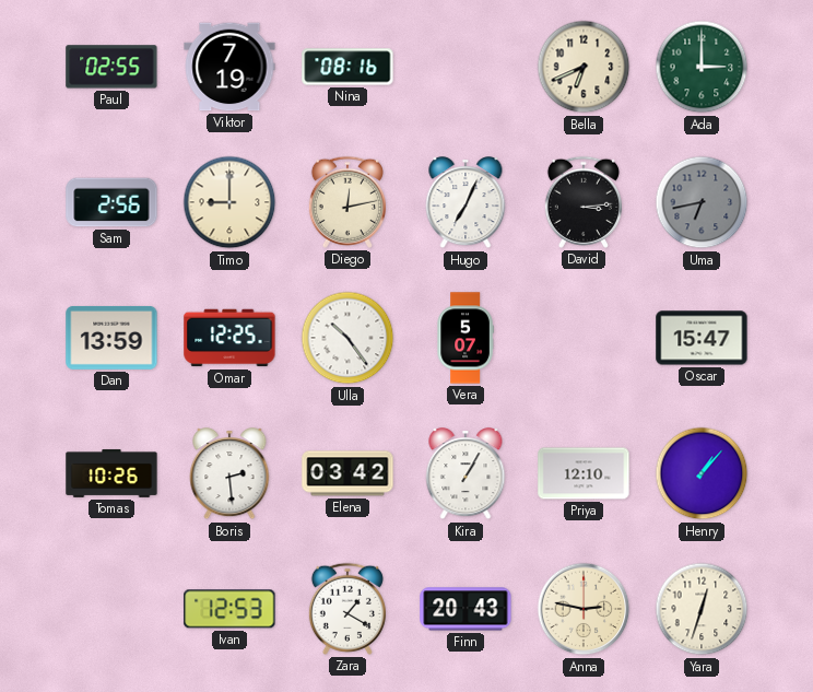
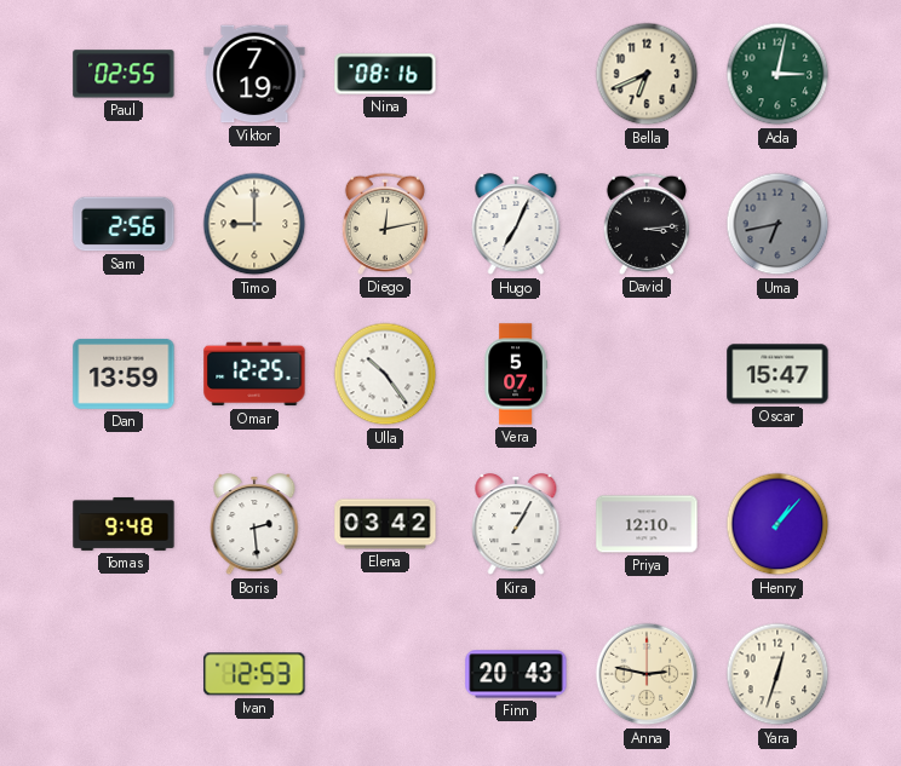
Ada: 3:00 -> 3:02 (777, 74)
Tomas: 10:26 -> 9:48 (124, 524)
Zara: 1:20 -> none (347, 609)
